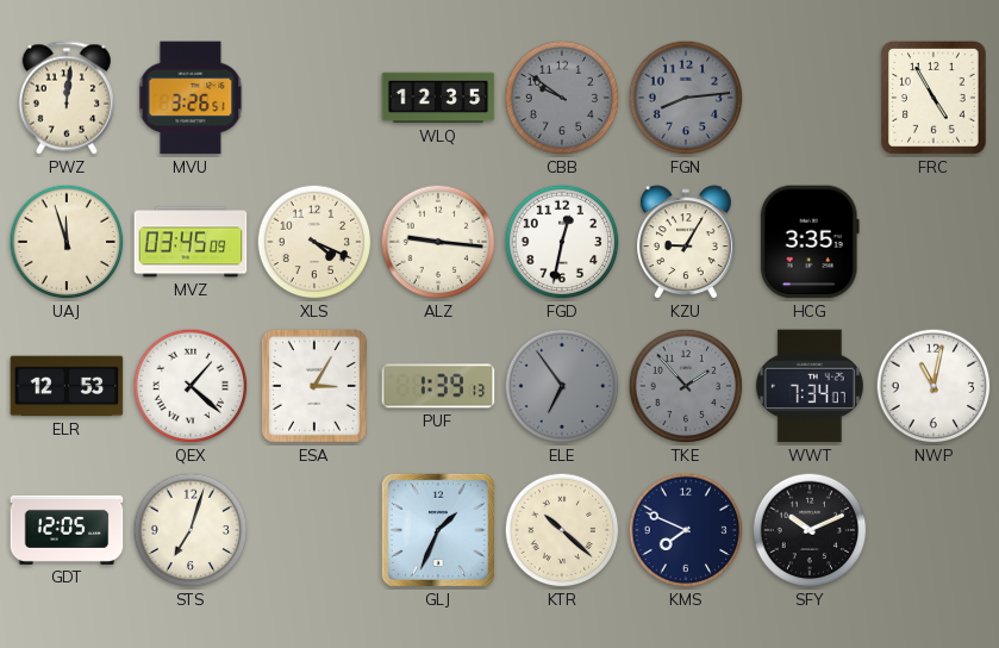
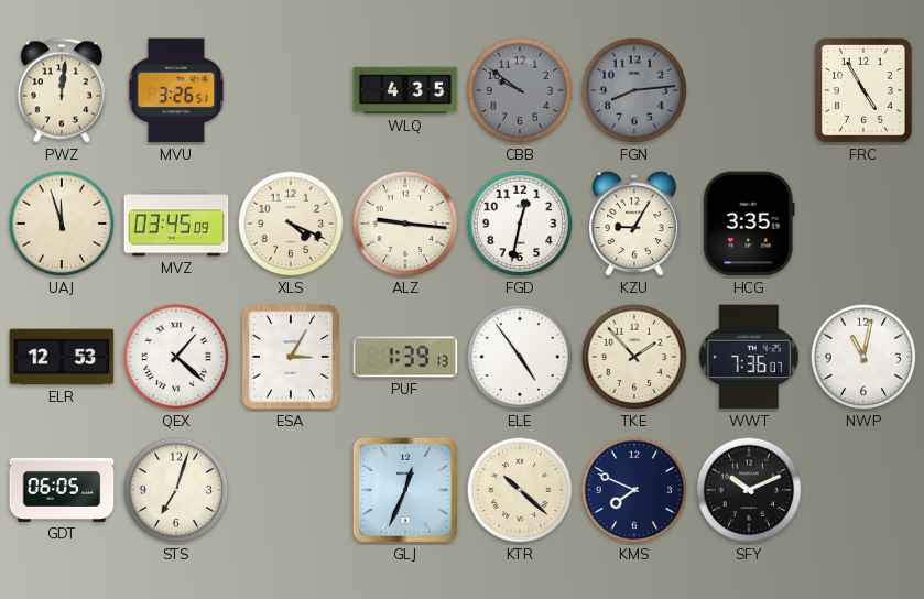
WLQ: 12:35 -> 4:35 (405, 90)
ELE: 6:54 -> 4:54 (520, 357)
ELE dial: grey -> white (520, 357)
TKE dial: grey -> cream (634, 357)
WWT: 7:34 -> 7:36 (749, 357)
GDT: 12:05 -> 06:05 (62, 490)
GLJ: 1:34 -> 12:34 (405, 490)
